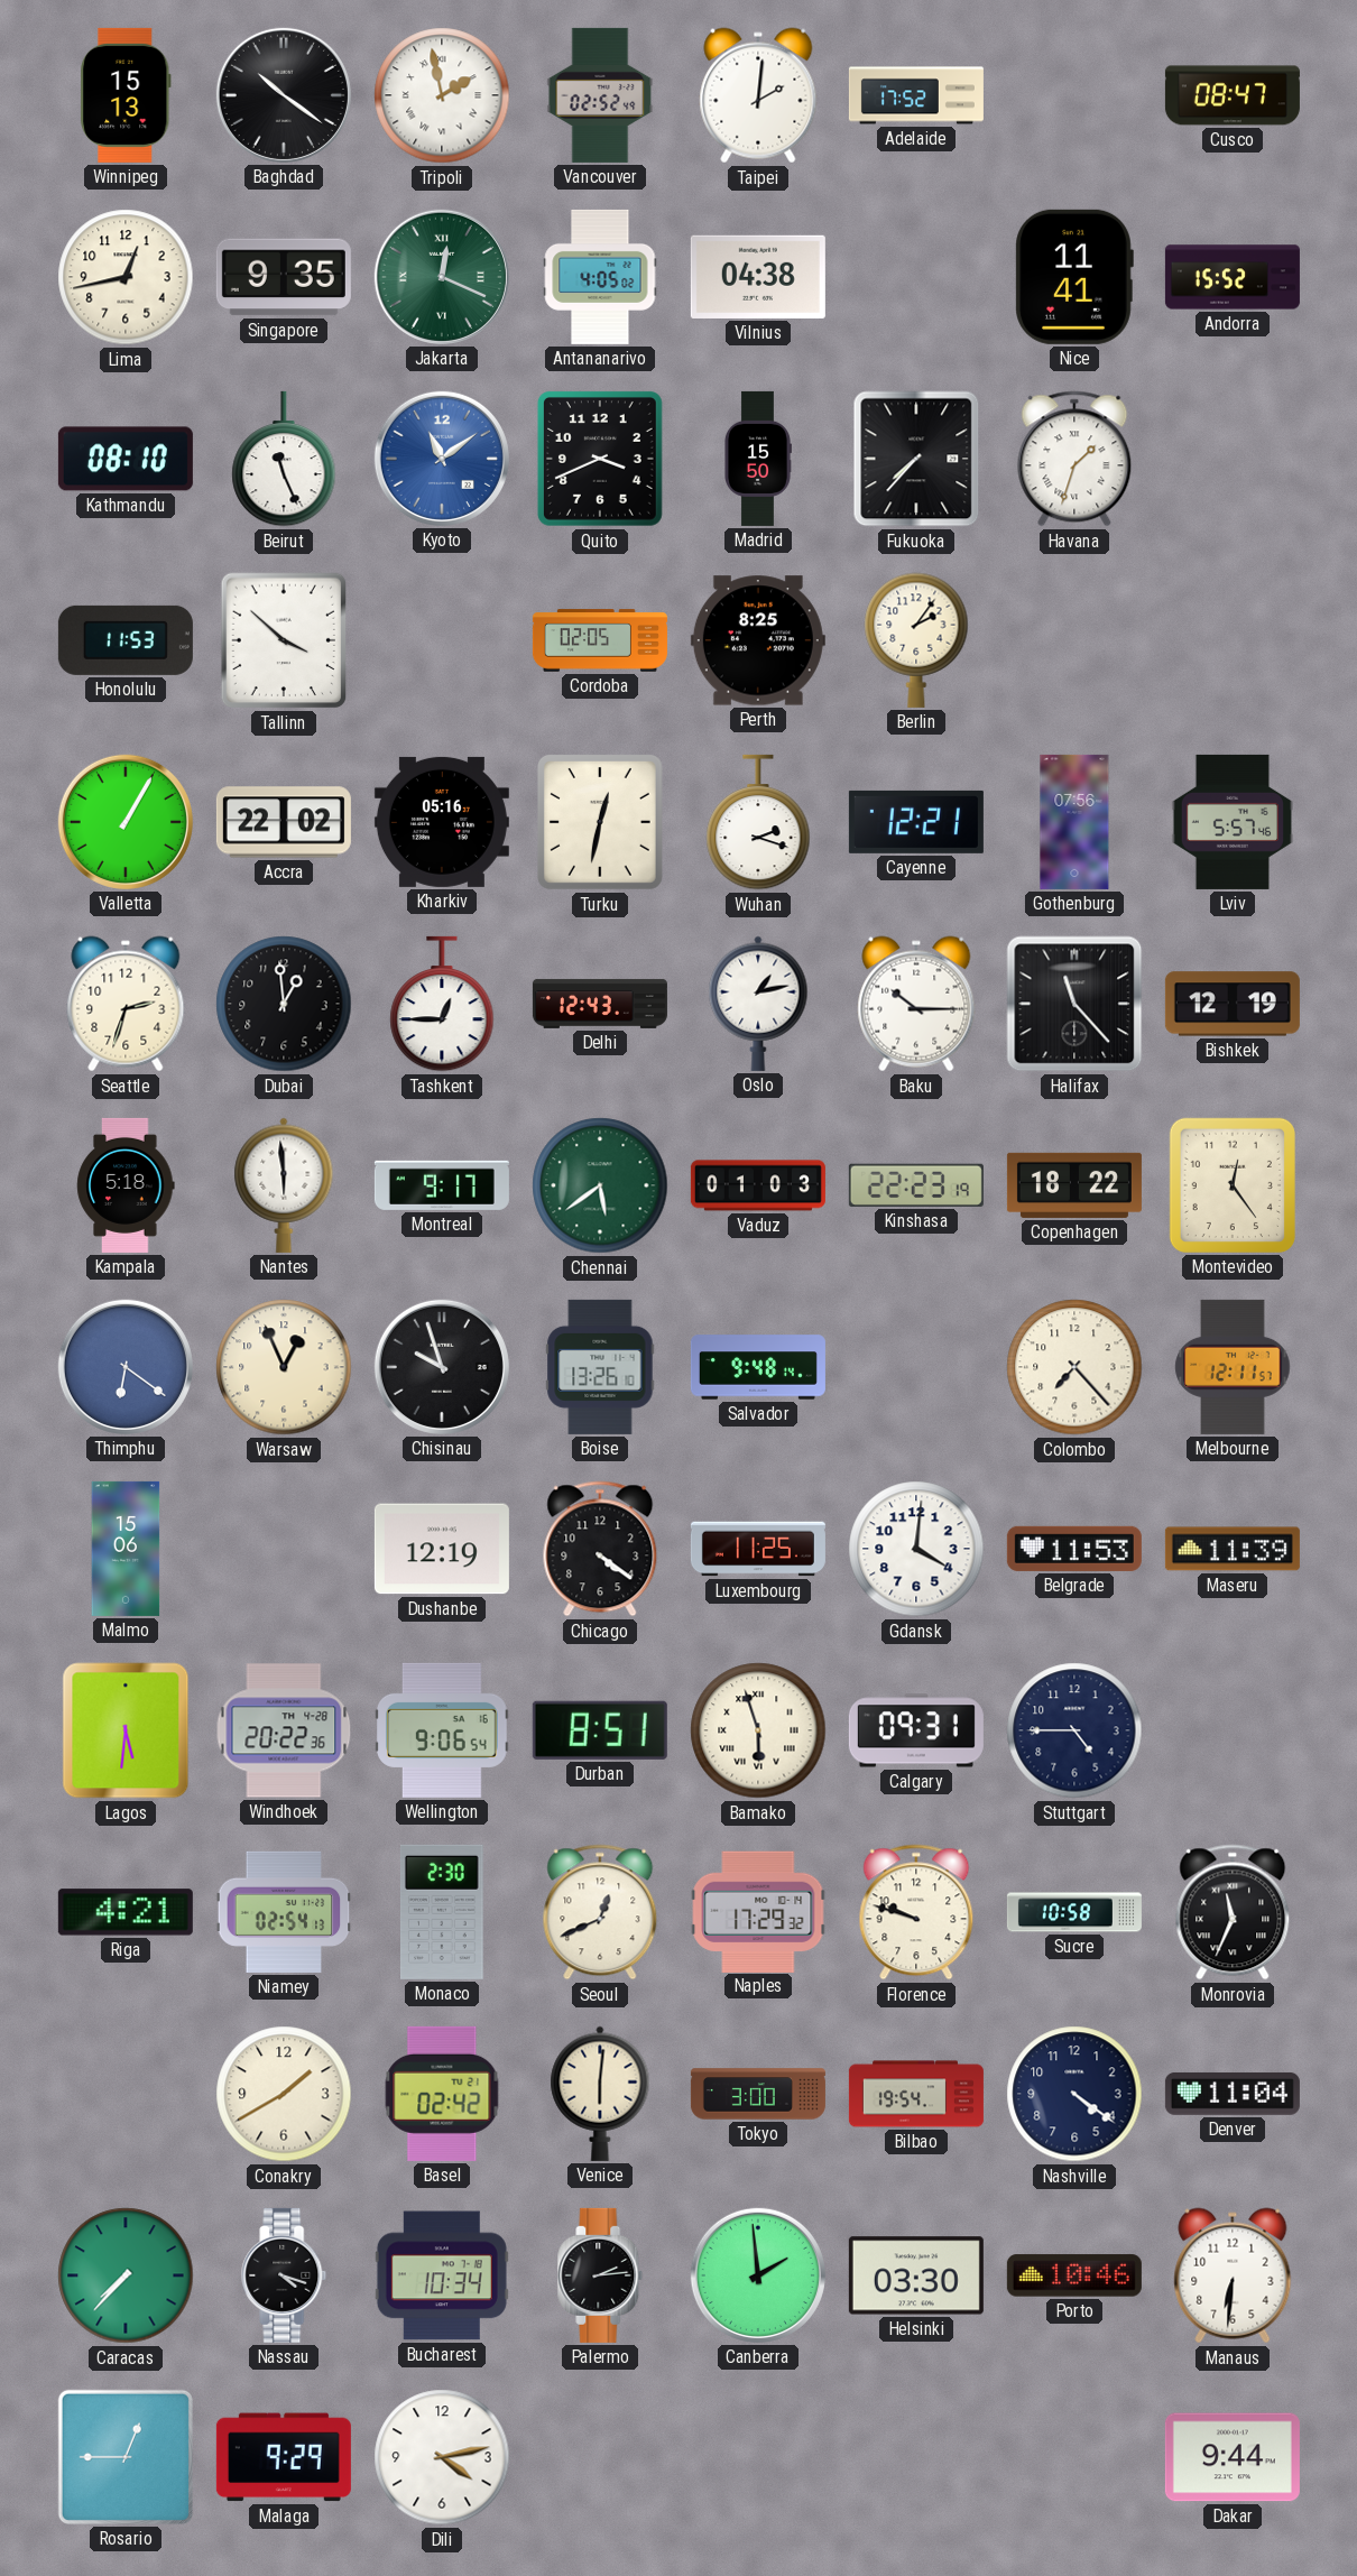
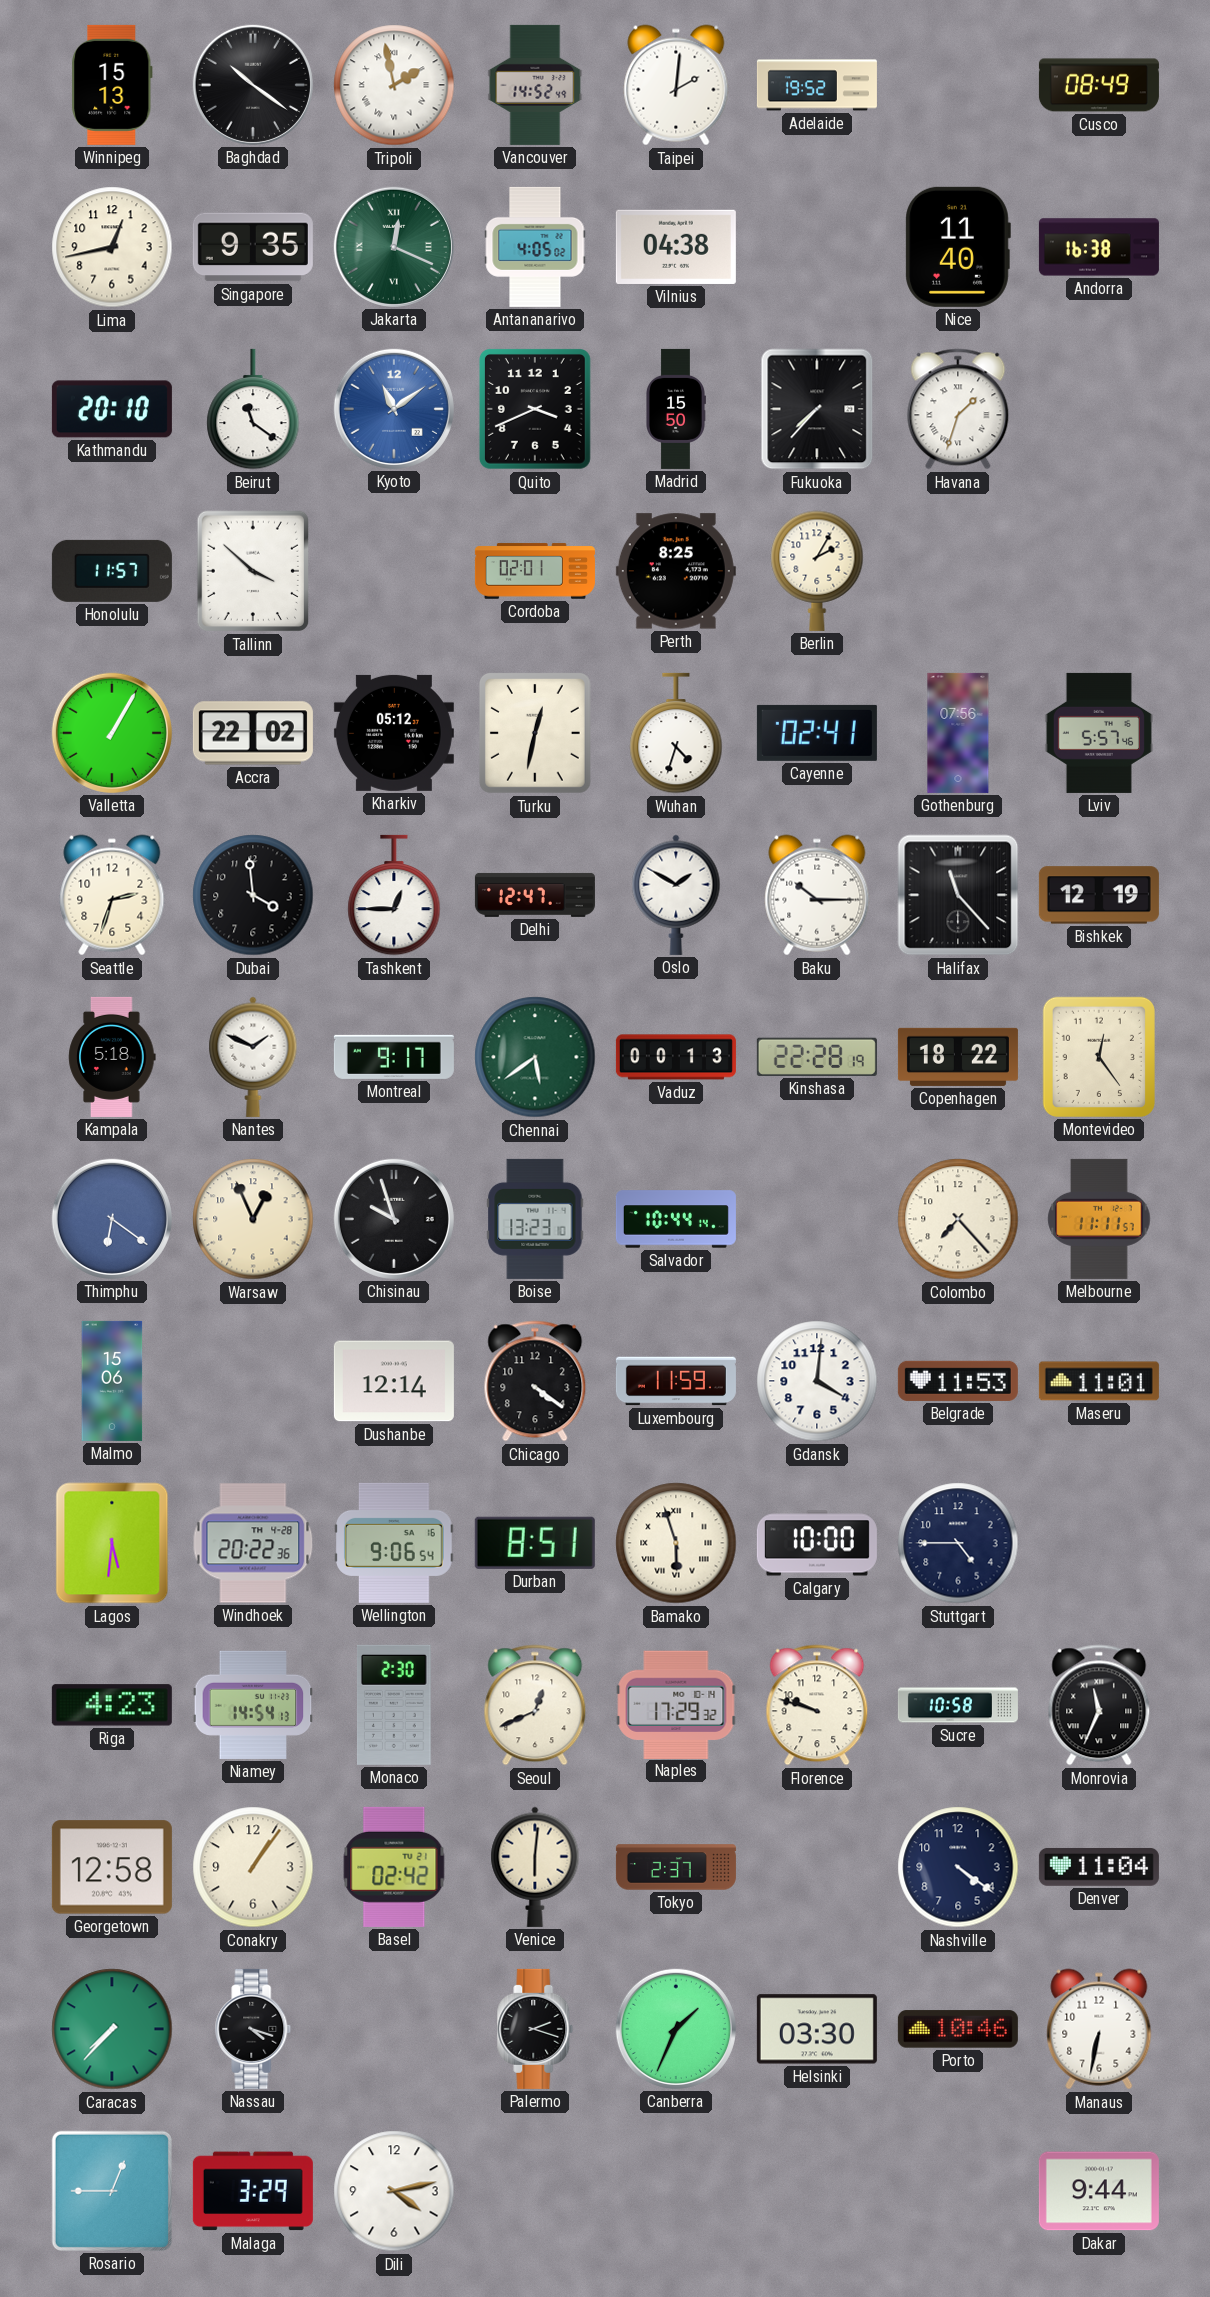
Vancouver: 02:52 -> 14:52 (535, 85)
Adelaide: 17:52 -> 19:52 (817, 85)
Cusco: 08:47 -> 08:49 (1099, 85)
Nice: 11:41 -> 11:40 (958, 247)
Andorra: 15:52 -> 16:38 (1099, 247)
Kathmandu: 08:10 -> 20:10 (112, 409)
Beirut: 11:26 -> 11:21 (253, 409)
Honolulu: 11:53 -> 11:57 (112, 571)
Cordoba: 02:05 -> 02:01 (535, 571)
Berlin: 2:06 -> 2:05 (817, 571)
Kharkiv: 05:16 -> 05:12 (394, 733)
Wuhan: 2:18 -> 4:33 (676, 733)
Cayenne: 12:21 -> 02:41 (817, 733)
Dubai: 12:59 -> 3:59 (253, 895)
Delhi: 12:43 -> 12:47 (535, 895)
Oslo: 1:13 -> 1:50 (676, 895)
Nantes: 5:59 -> 1:49 (253, 1057)
Vaduz: 01:03 -> 00:13 (676, 1057)
Kinshasa: 22:23 -> 22:28 (817, 1057)
Boise: 13:26 -> 13:23 (535, 1219)
Salvador: 9:48 -> 10:44 (676, 1219)
Melbourne: 12:11 -> 11:11 (1099, 1219)
Dushanbe: 12:19 -> 12:14 (394, 1381)
Luxembourg: 11:25 -> 11:59 (676, 1381)
Maseru: 11:39 -> 11:01 (1099, 1381)
Calgary: 09:31 -> 10:00 (817, 1543)
Riga: 4:21 -> 4:23 (112, 1705)
Niamey: 02:54 -> 14:54 (253, 1705)
Georgetown: none -> 12:58 (112, 1867)
Conakry: 1:40 -> 1:06 (253, 1867)
Tokyo: 3:00 -> 2:37 (676, 1867)
Bilbao: 19:54 -> none (916, 2094)
Bucharest: 10:34 -> none (442, 2275)
Palermo: 2:14 -> 2:18 (535, 2029)
Canberra: 1:59 -> 1:34 (676, 2029)
Manaus: 6:31 -> 6:32 (1099, 2029)
Malaga: 9:29 -> 3:29 (253, 2191)
